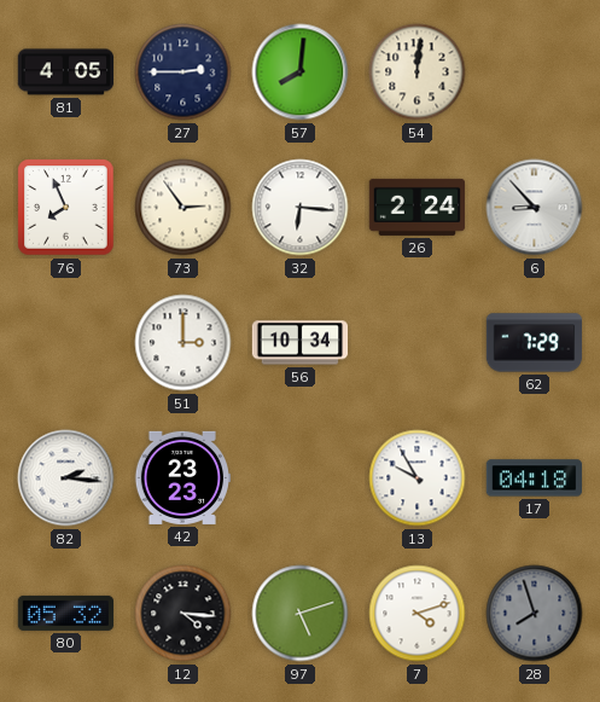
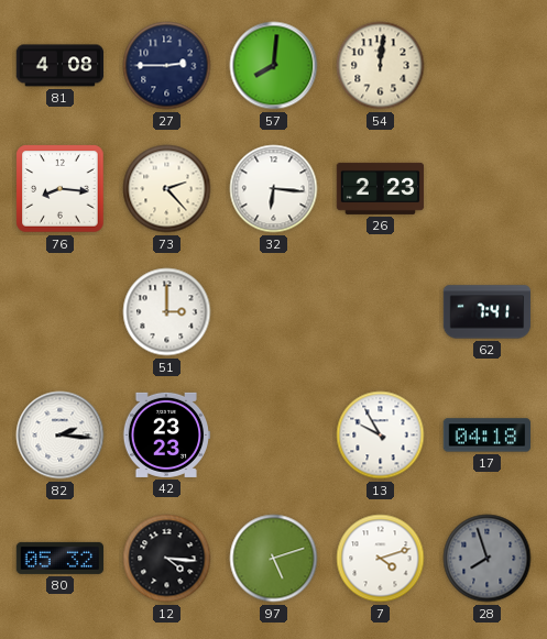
81: 4:05 -> 4:08 (61, 66)
76: 7:56 -> 8:16 (61, 189)
73: 2:54 -> 2:23 (167, 189)
26: 2:24 -> 2:23 (381, 188)
6: 8:53 -> none (535, 208)
56: 10:34 -> none (301, 343)
62: 7:29 -> 7:41 (488, 312)
